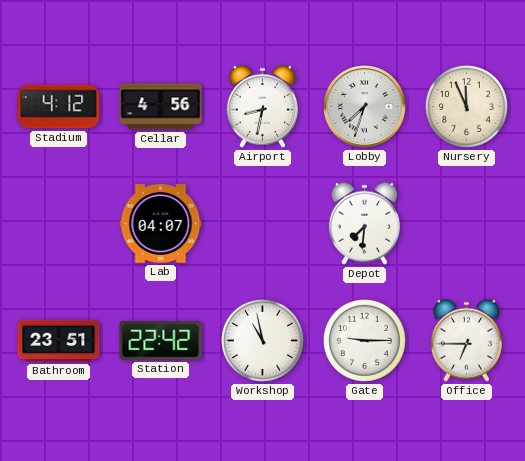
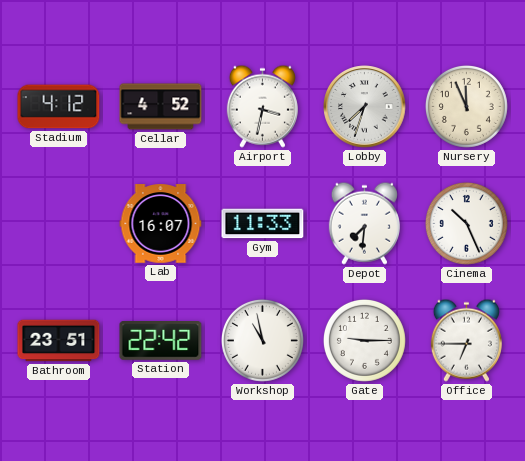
Cellar: 4:56 -> 4:52 (161, 107)
Airport: 8:32 -> 3:32 (262, 106)
Lab: 04:07 -> 16:07 (161, 224)
Gym: none -> 11:33 (263, 224)
Cinema: none -> 10:26 (466, 223)
